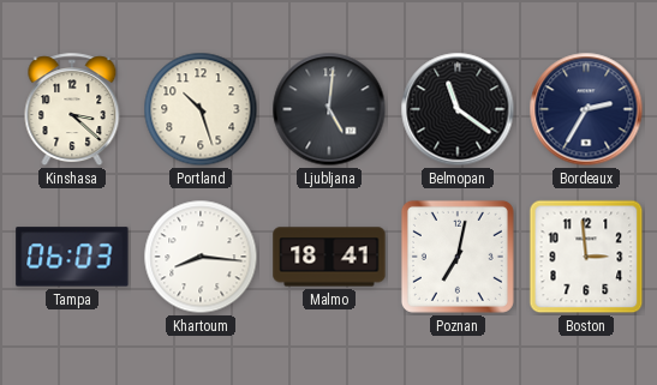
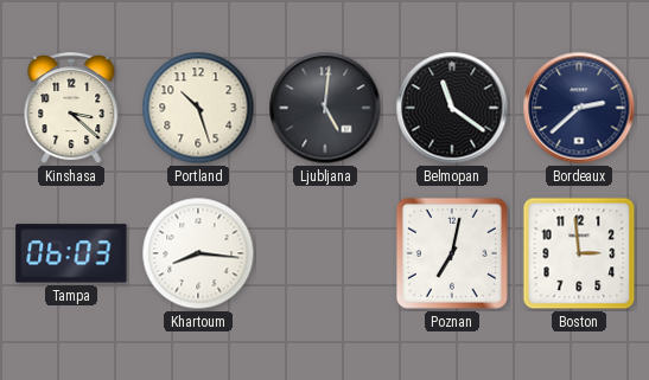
Bordeaux: 2:35 -> 2:38 (579, 108)
Malmo: 18:41 -> none (329, 257)
